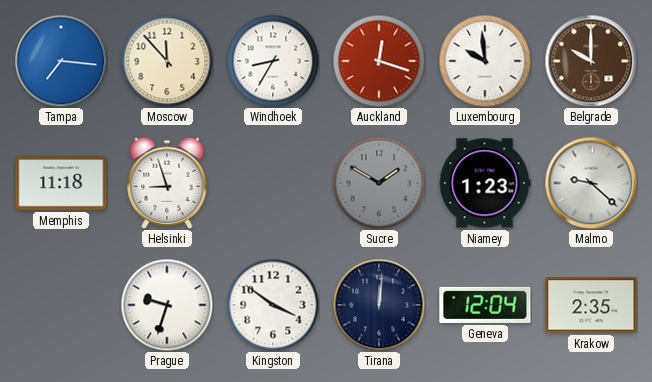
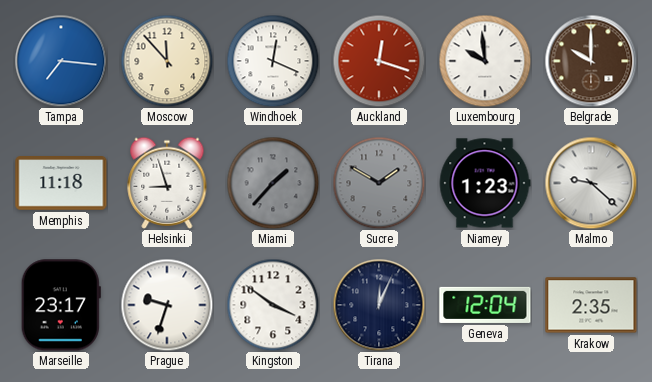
Windhoek: 8:35 -> 12:19 (273, 61)
Miami: none -> 1:37 (273, 183)
Marseille: none -> 23:17 (61, 305)
Tirana: 12:01 -> 12:04 (379, 305)
